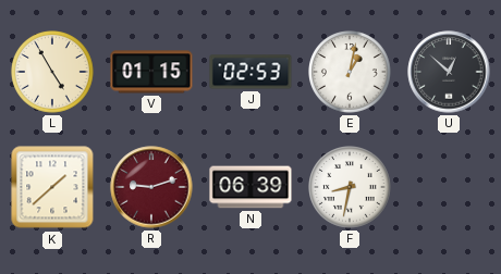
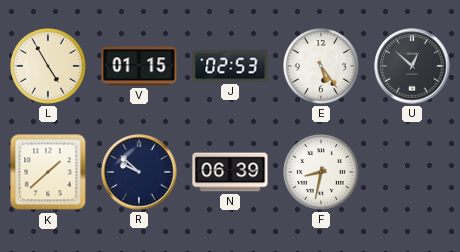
E: 1:02 -> 5:24 (322, 67)
R: 9:12 -> 9:52 (139, 172)
R dial: burgundy -> navy (139, 172)
